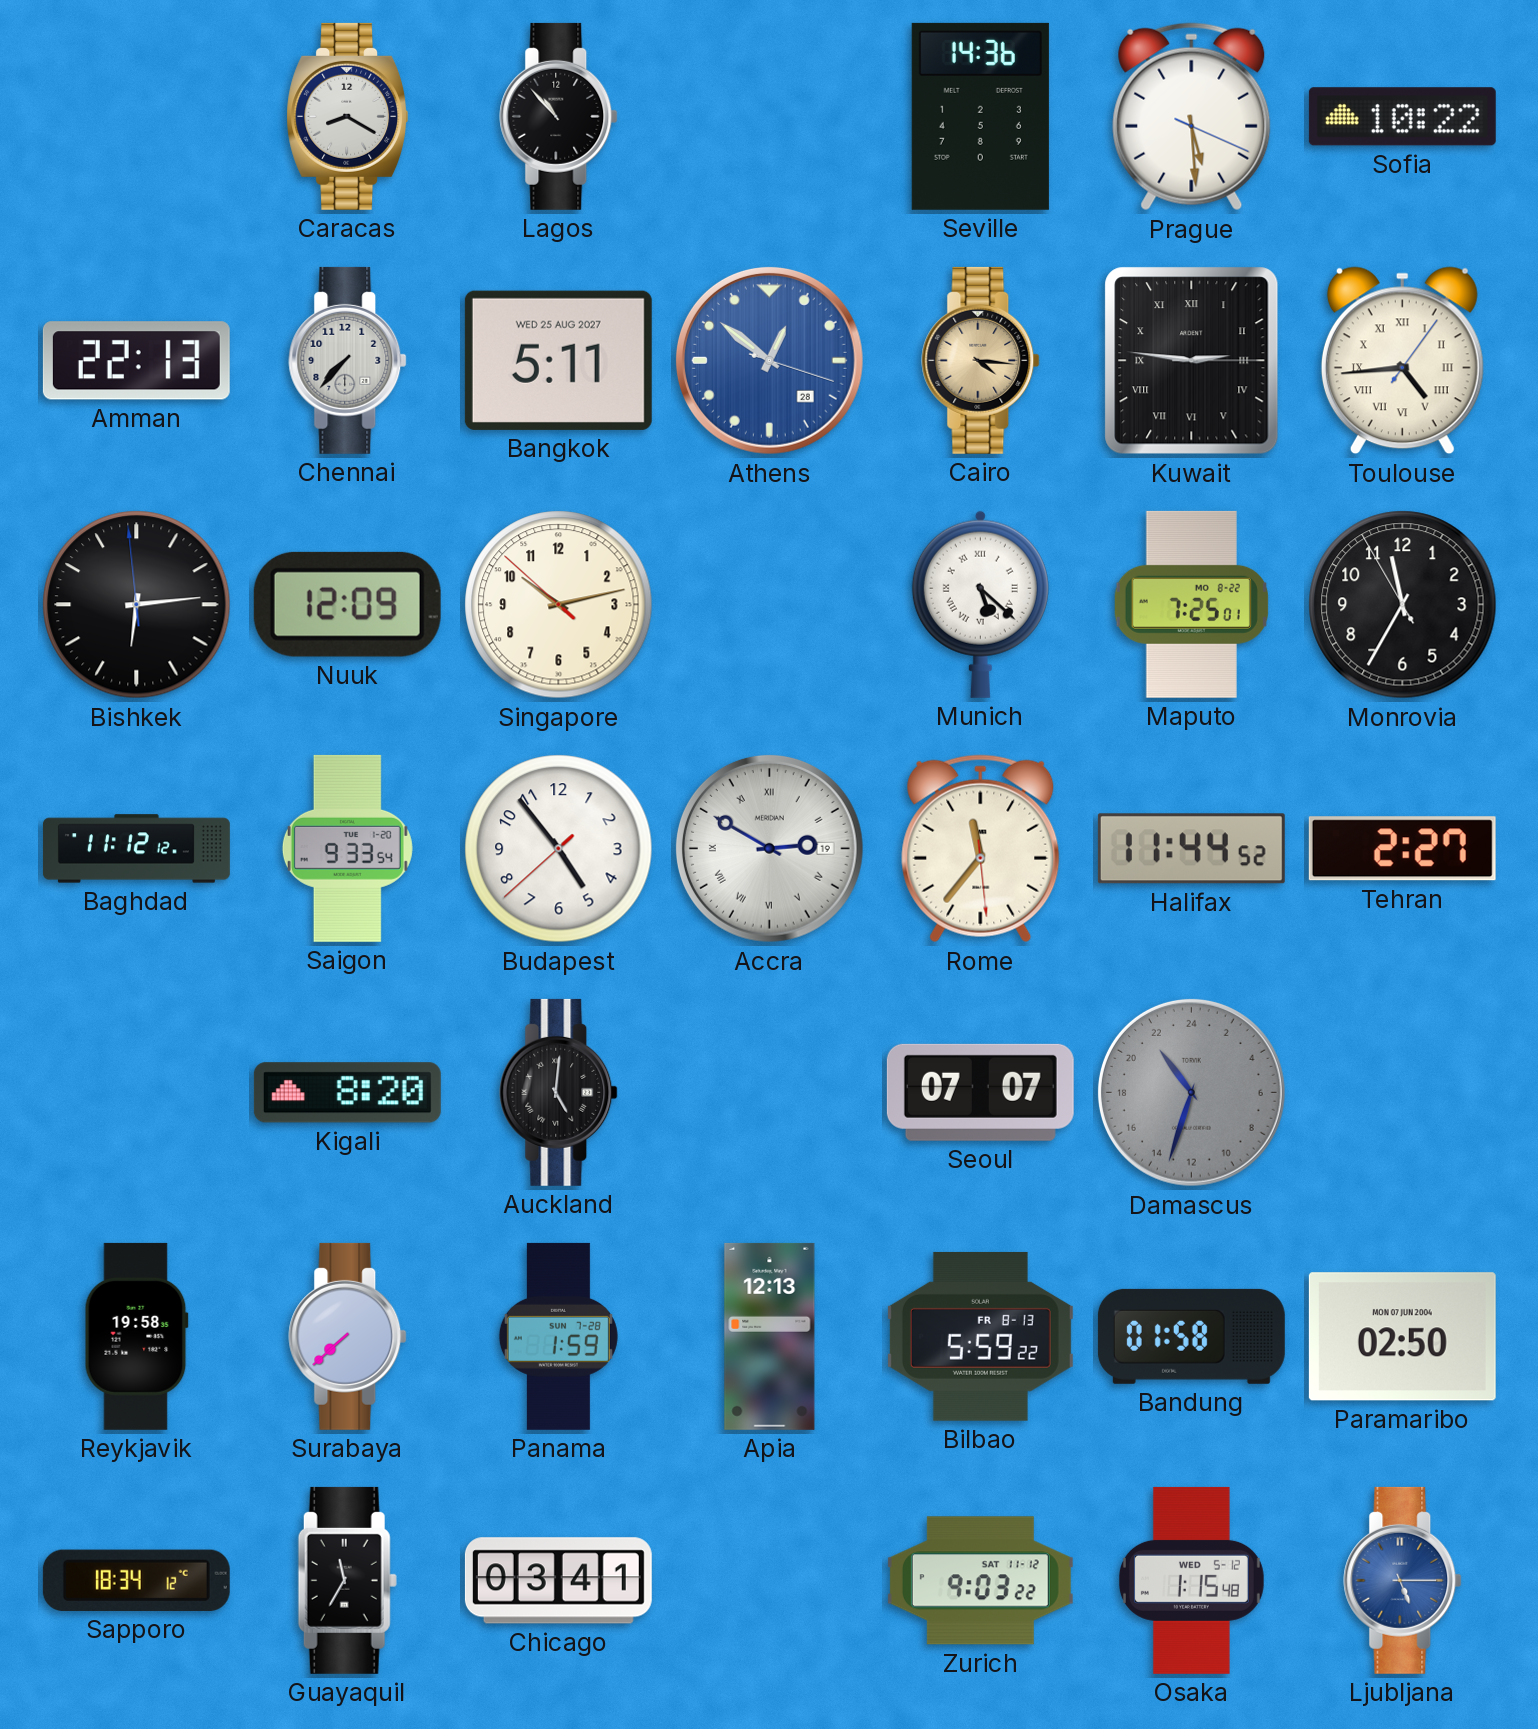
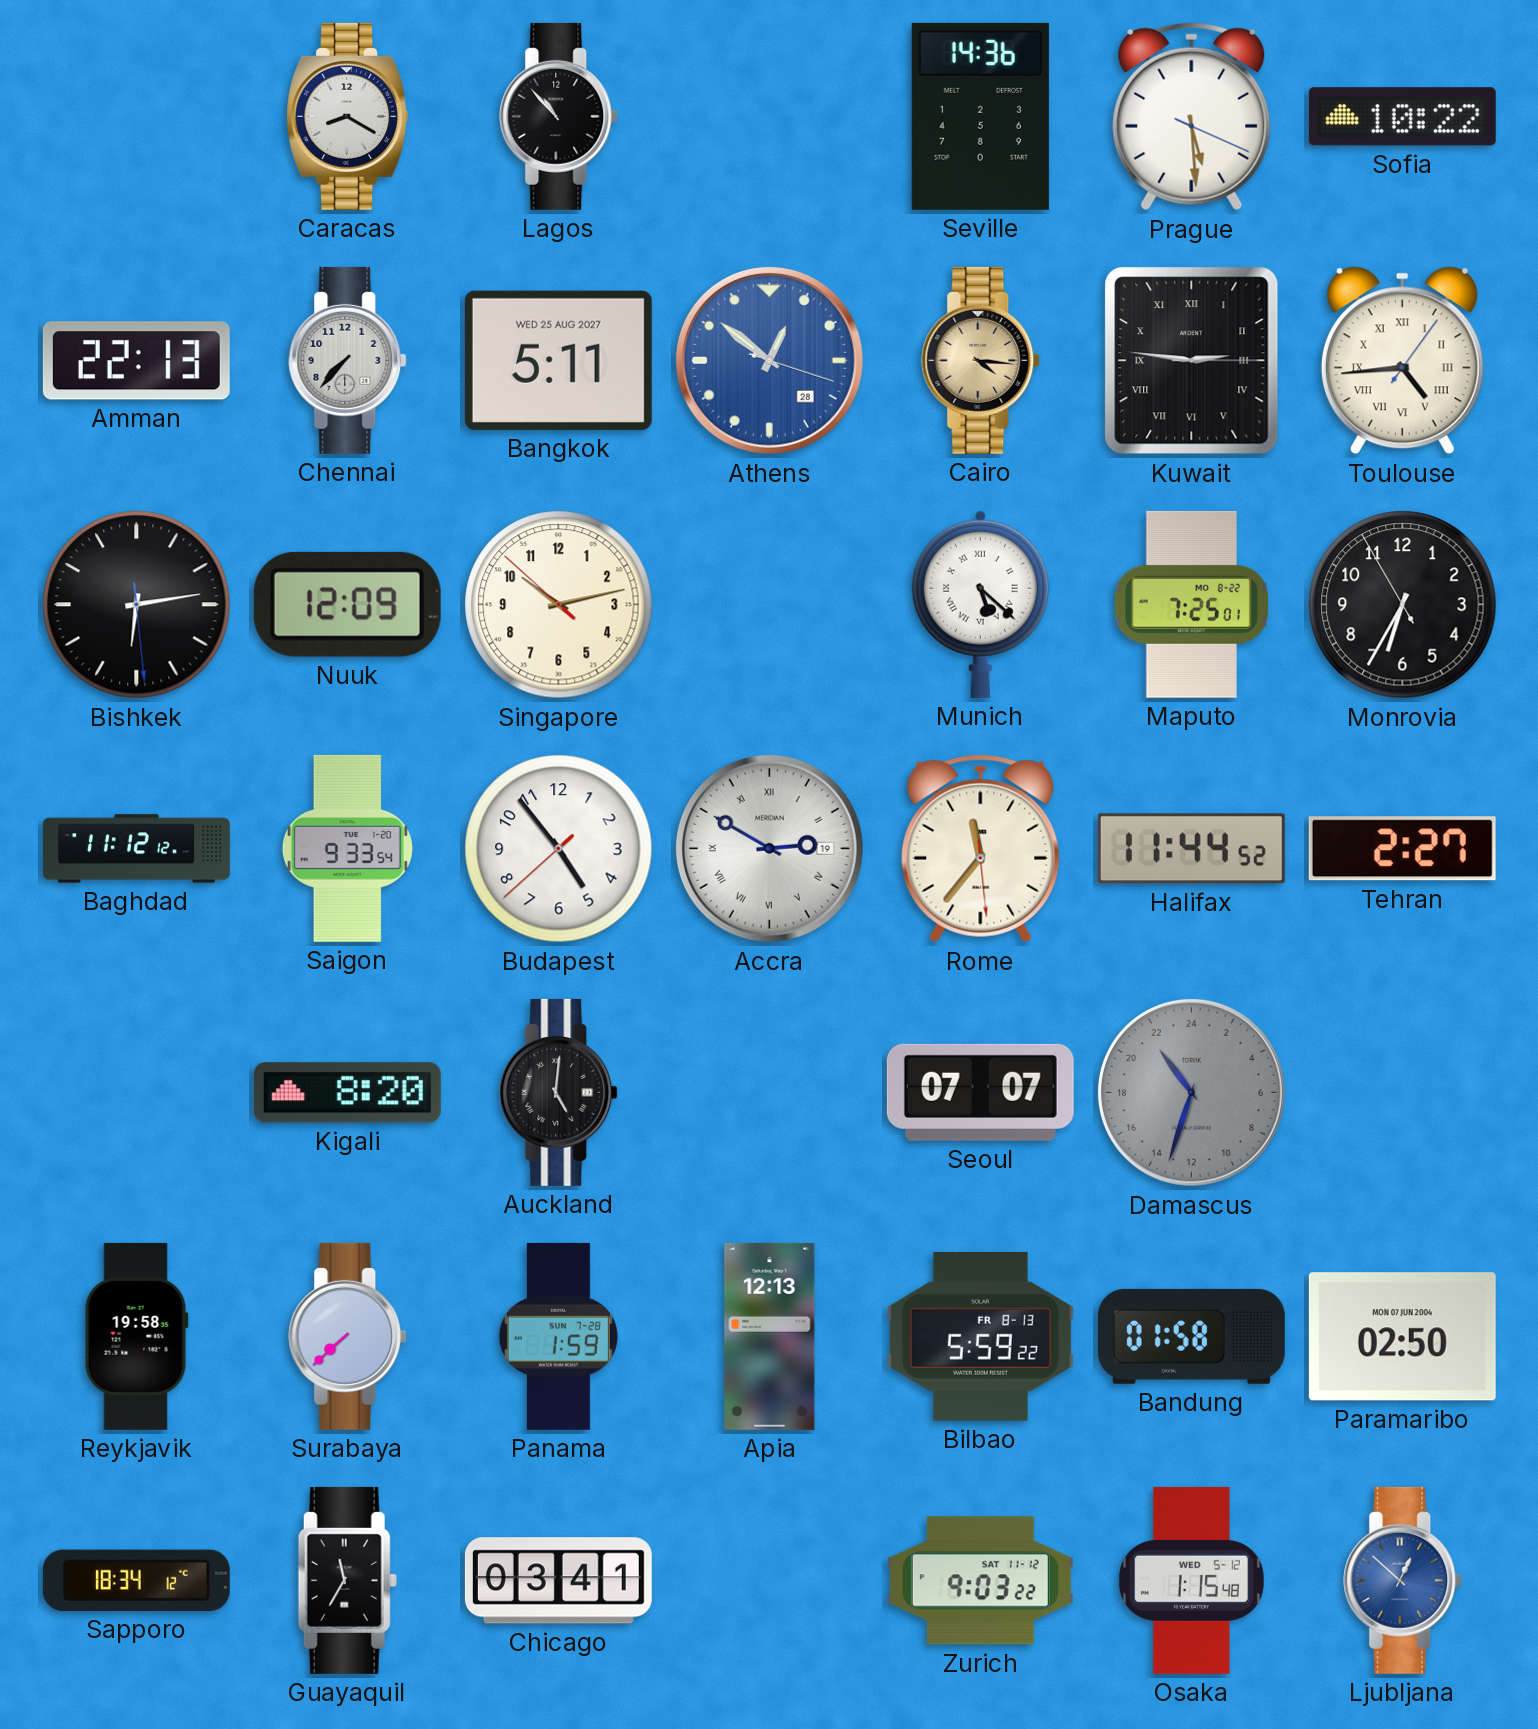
Bishkek: 6:13:59 -> 6:13:29 (137, 605)
Monrovia: 11:34 -> 6:34 (1403, 605)
Ljubljana: 5:15 -> 12:52 (1403, 1580)
